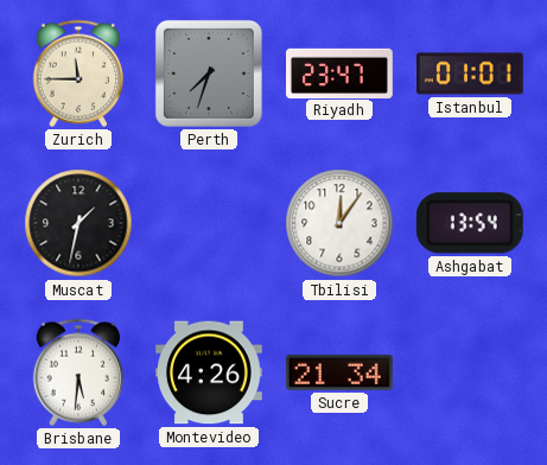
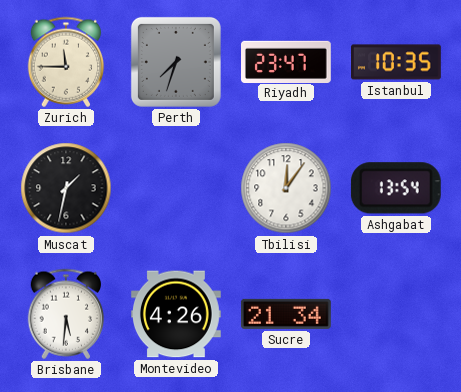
Istanbul: 01:01 -> 10:35 (397, 62)
